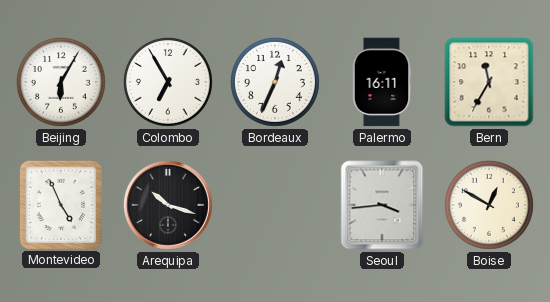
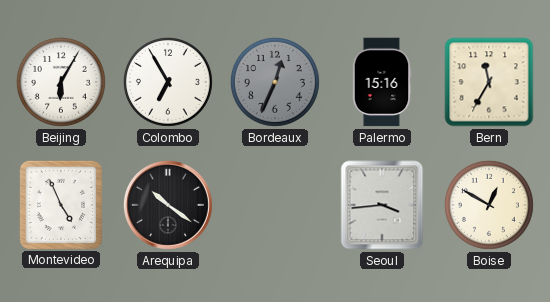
Bordeaux dial: white -> grey (275, 82)
Palermo: 16:11 -> 15:16 (382, 82)
Arequipa: 10:18 -> 10:21 (168, 205)
